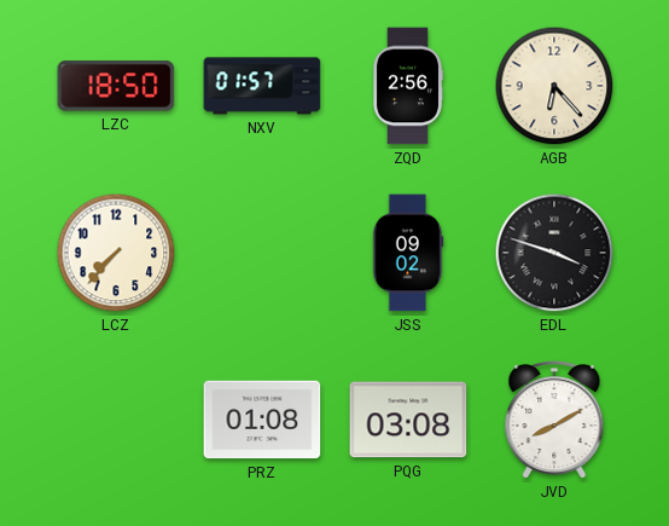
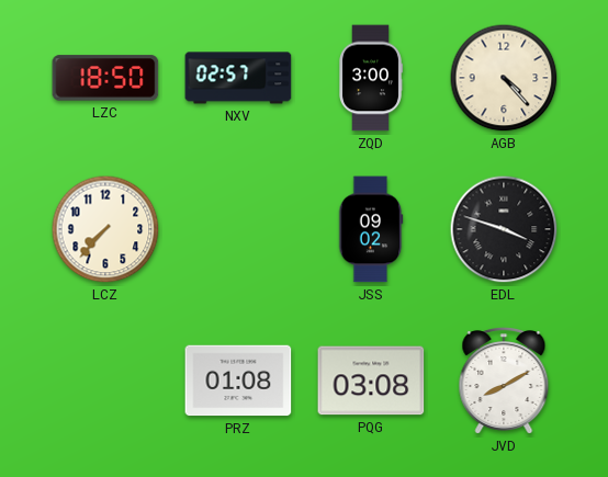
NXV: 01:57 -> 02:57 (238, 78)
ZQD: 2:56 -> 3:00 (371, 78)
AGB: 6:23 -> 4:23 (504, 78)
